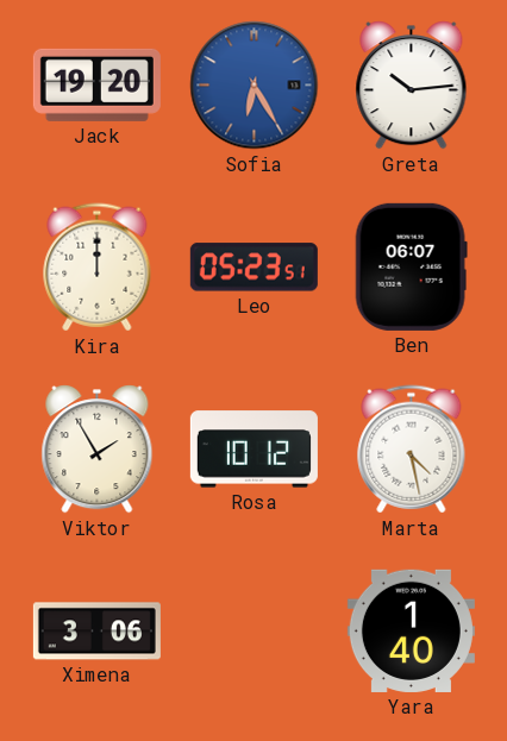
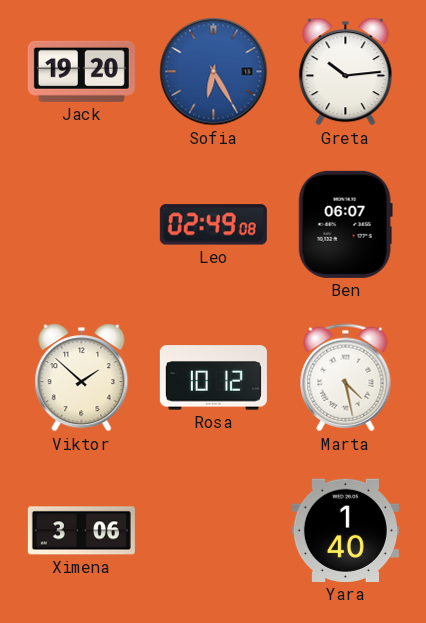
Kira: 12:00 -> none (98, 268)
Leo: 05:23 -> 02:49 (213, 225)
Viktor: 1:55 -> 1:52 (82, 378)
